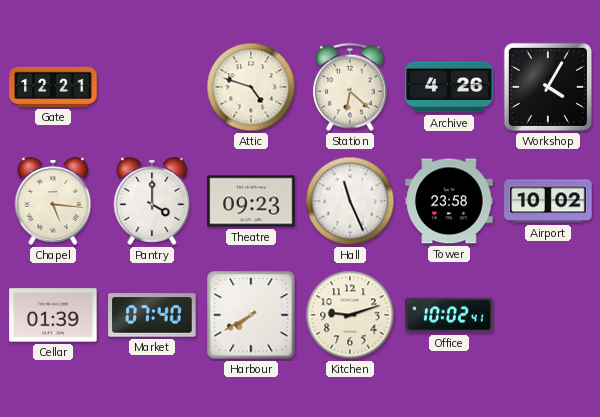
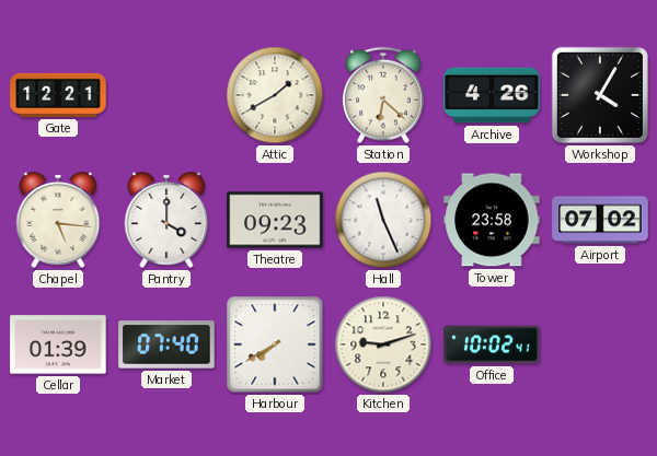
Attic: 4:48 -> 1:40 (275, 95)
Airport: 10:02 -> 07:02 (600, 220)
